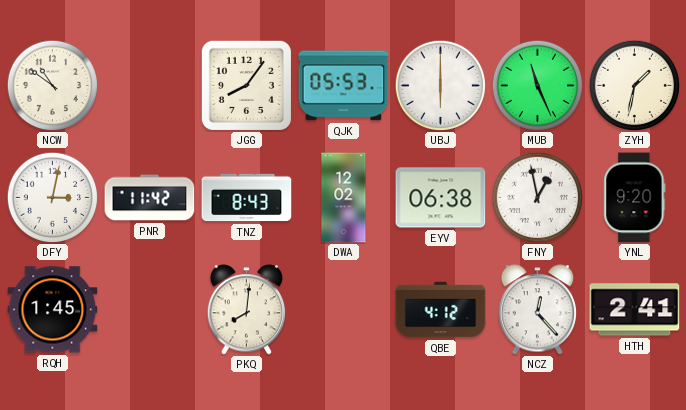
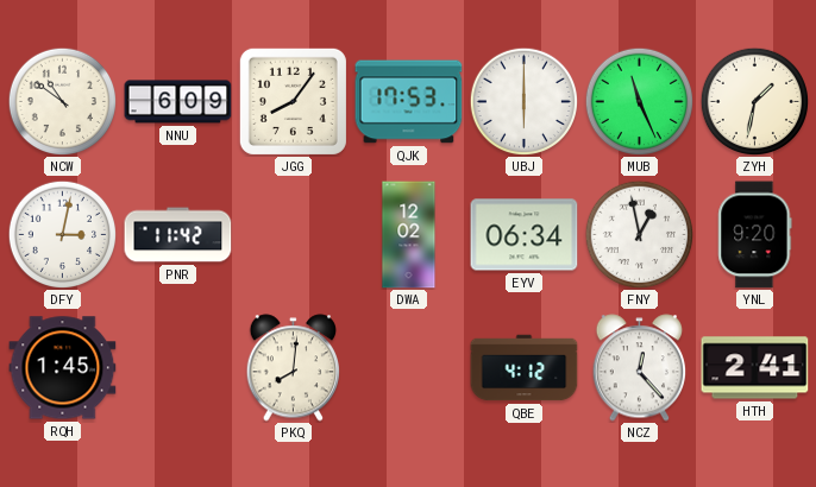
NNU: none -> 6:09 (178, 102)
QJK: 05:53 -> 17:53 (409, 102)
TNZ: 8:43 -> none (247, 198)
EYV: 06:38 -> 06:34 (525, 235)
